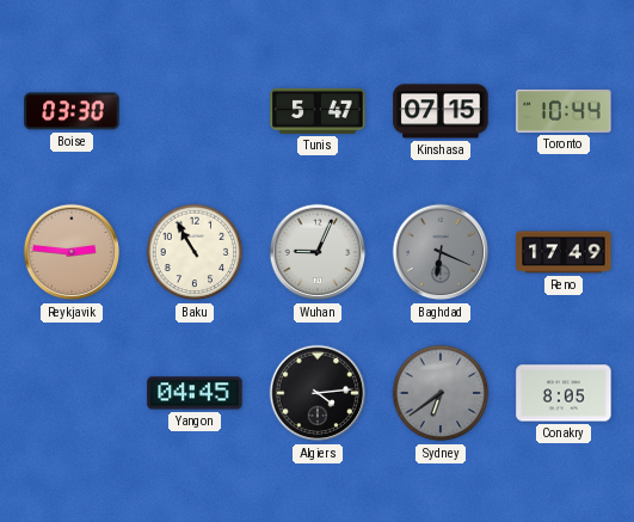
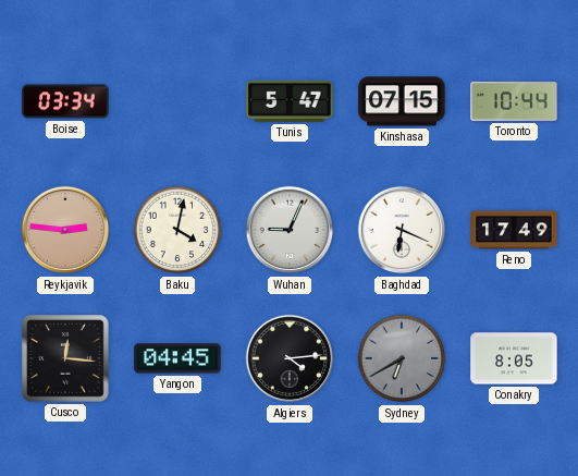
Boise: 03:30 -> 03:34 (65, 101)
Baku: 10:55 -> 4:02 (177, 230)
Baghdad dial: grey -> white (402, 230)
Cusco: none -> 12:16 (66, 359)
Sydney: 6:39 -> 6:40 (402, 358)
